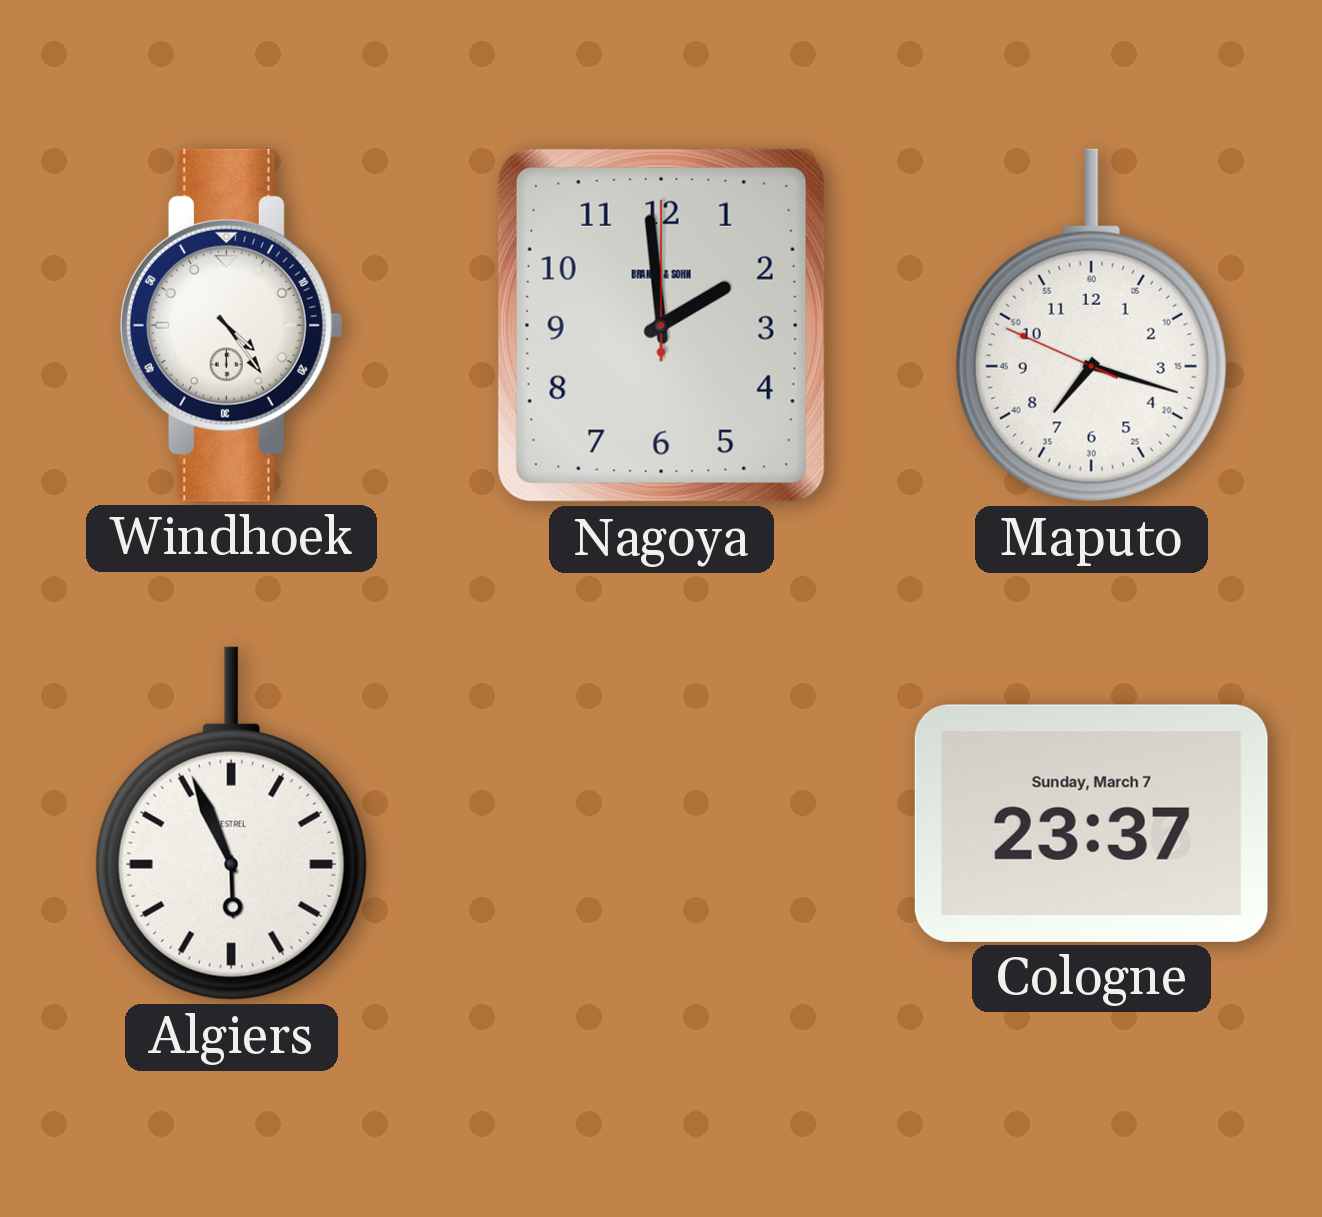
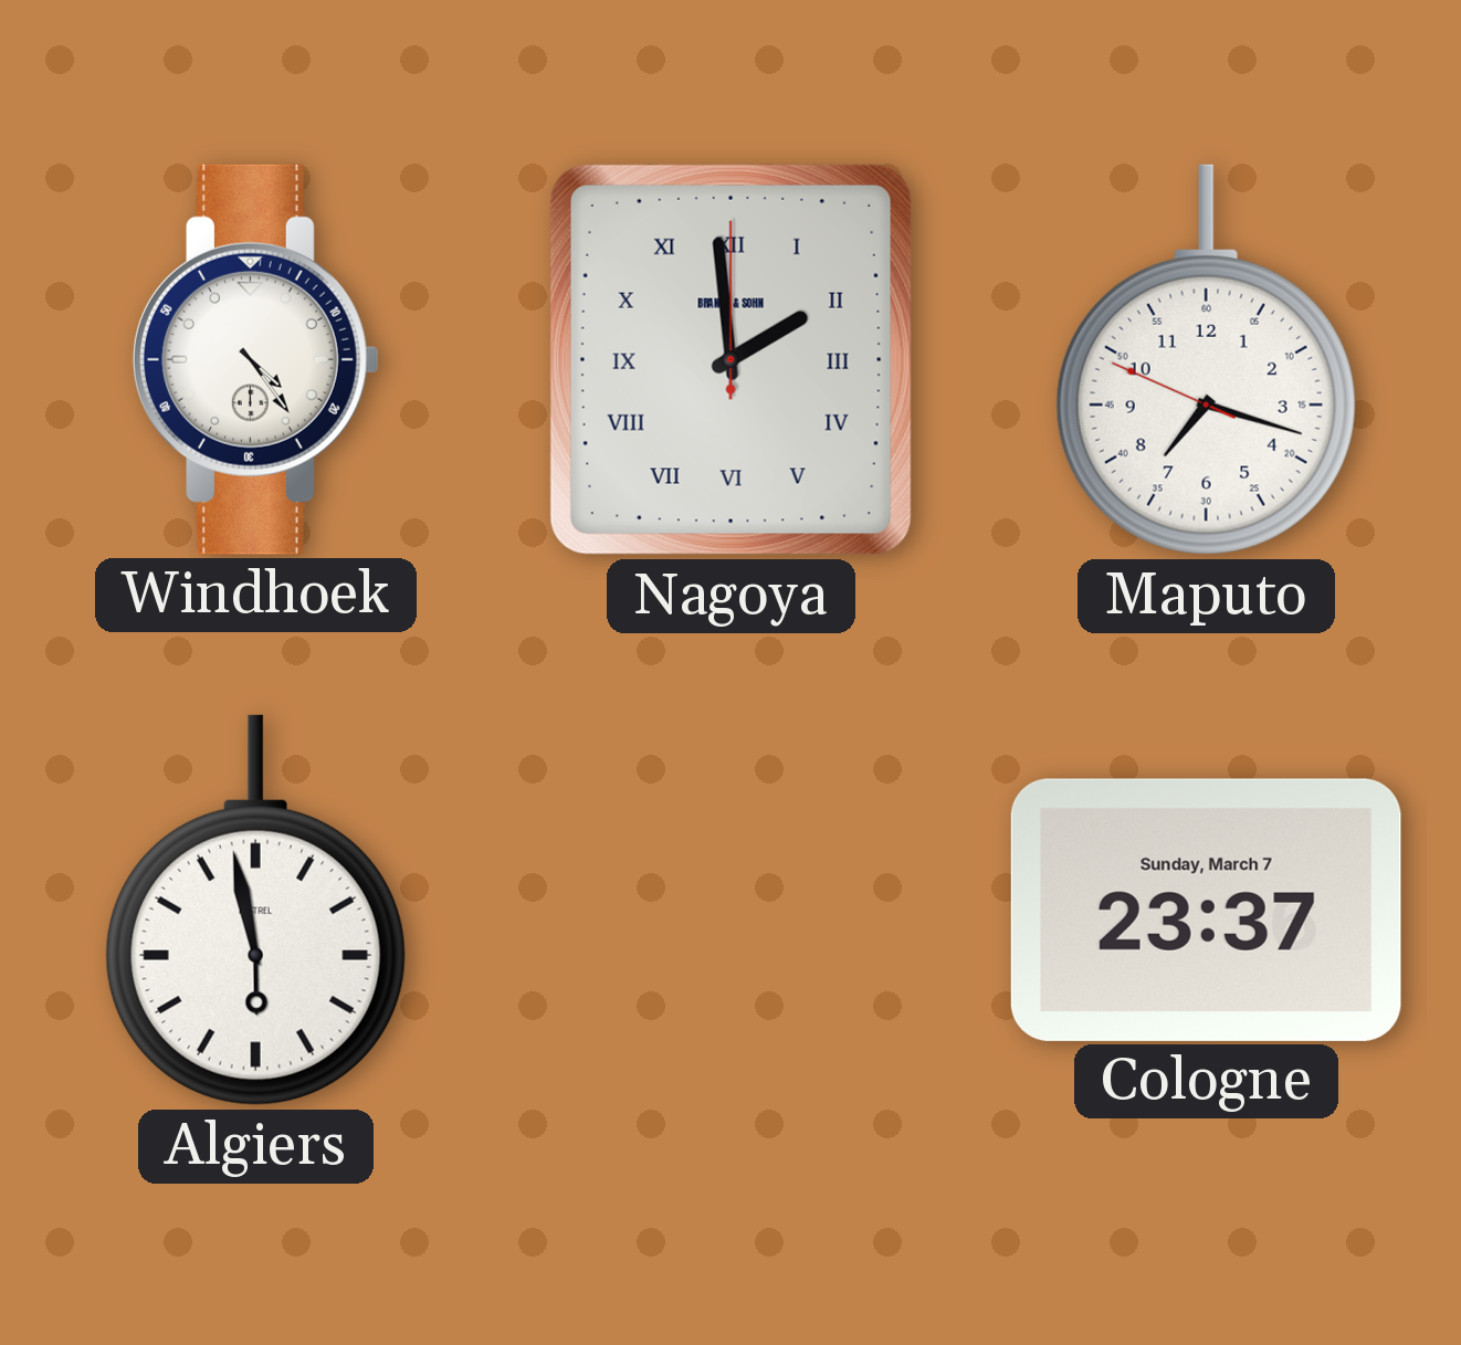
Nagoya numerals: Arabic -> Roman (730, 359)
Algiers: 5:56 -> 5:58 (255, 911)
